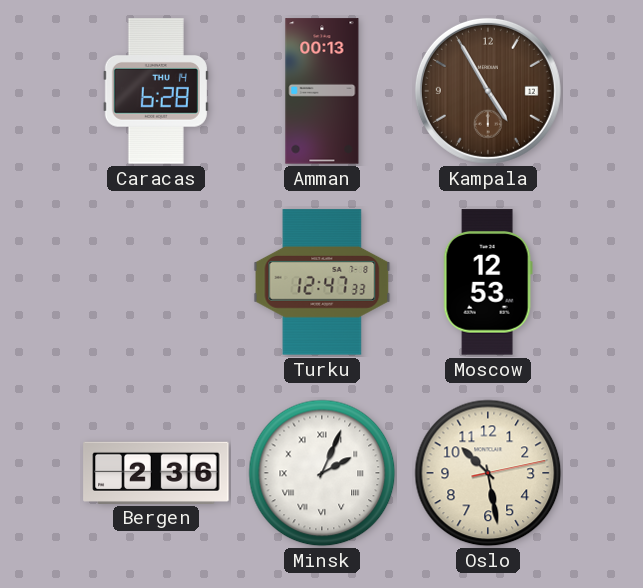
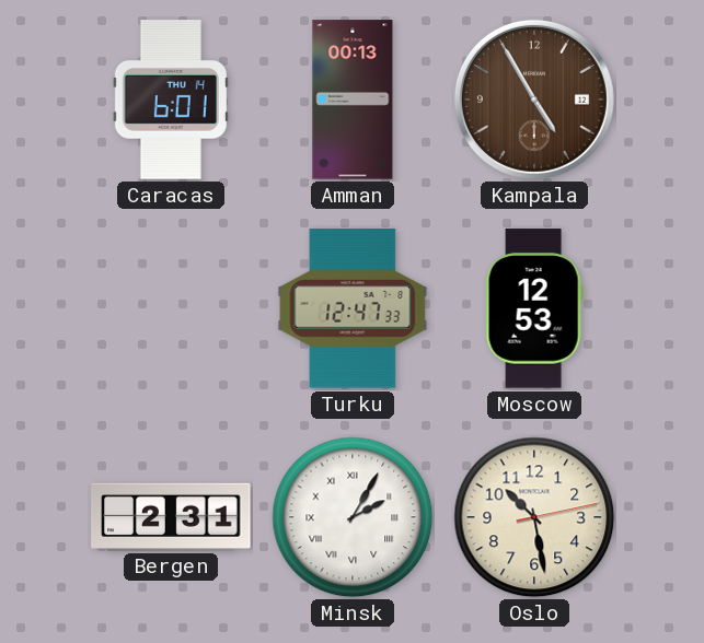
Caracas: 6:28 -> 6:01 (171, 100)
Bergen: 2:36 -> 2:31 (171, 516)
Minsk: 2:04 -> 2:05 (353, 517)
